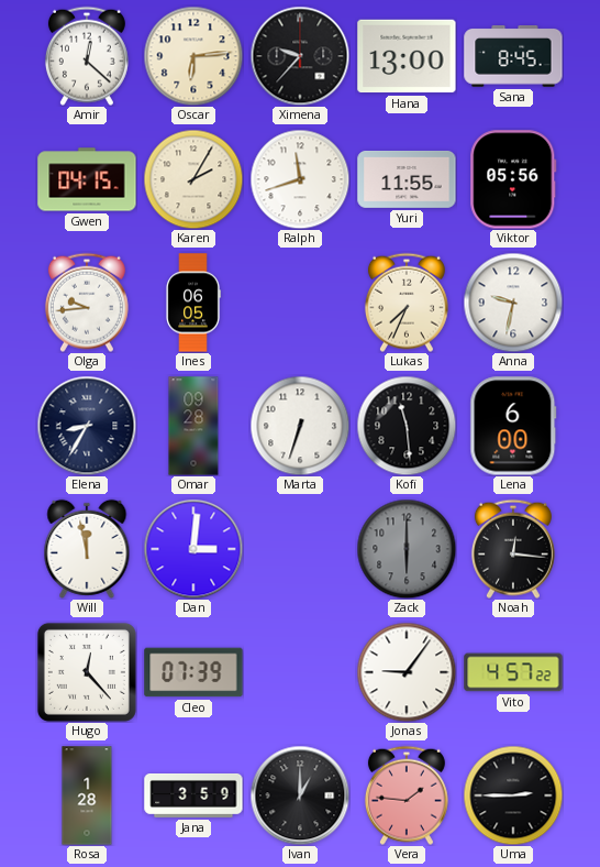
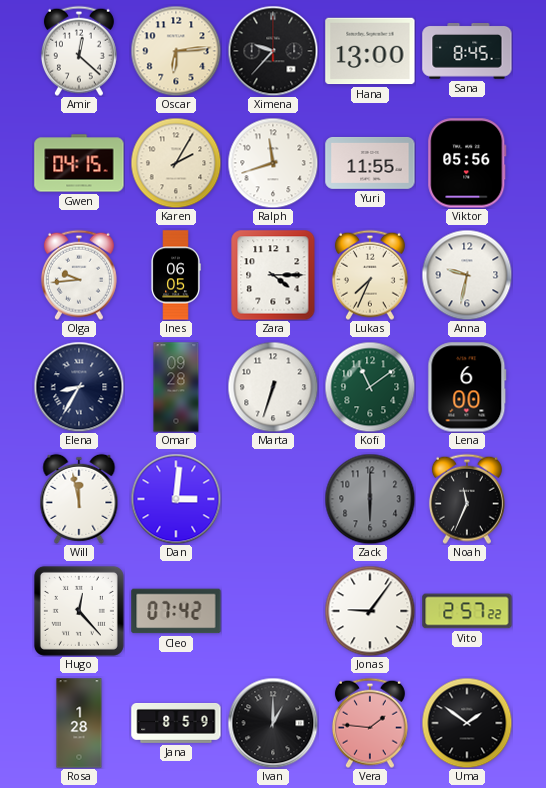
Zara: none -> 4:15 (273, 275)
Kofi: 11:29 -> 11:09 (370, 387)
Kofi dial: black -> green (370, 387)
Noah: 12:16 -> 11:34 (467, 499)
Cleo: 07:39 -> 07:42 (176, 611)
Vito: 4:57 -> 2:57 (467, 611)
Jana: 3:59 -> 8:59 (176, 724)
Uma: 2:45 -> 1:51 (467, 723)
